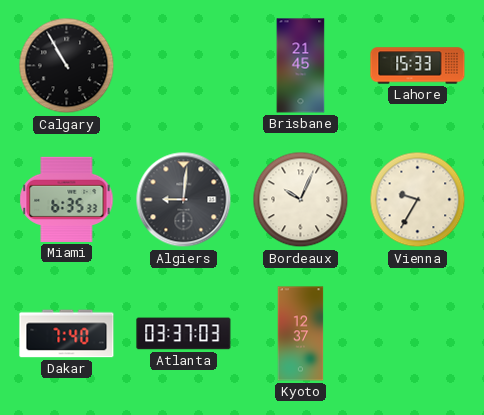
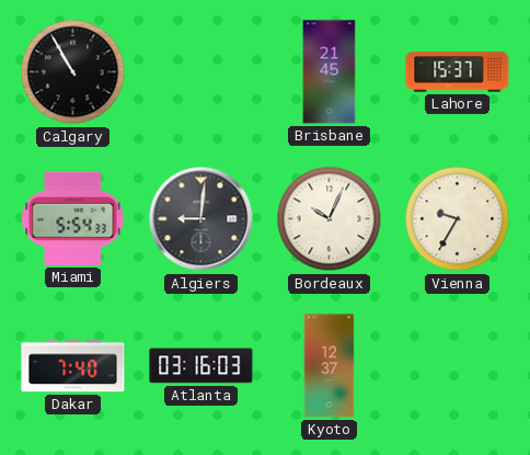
Lahore: 15:33 -> 15:37 (458, 72)
Miami: 6:35 -> 5:54 (73, 218)
Atlanta: 03:37 -> 03:16 (201, 366)
